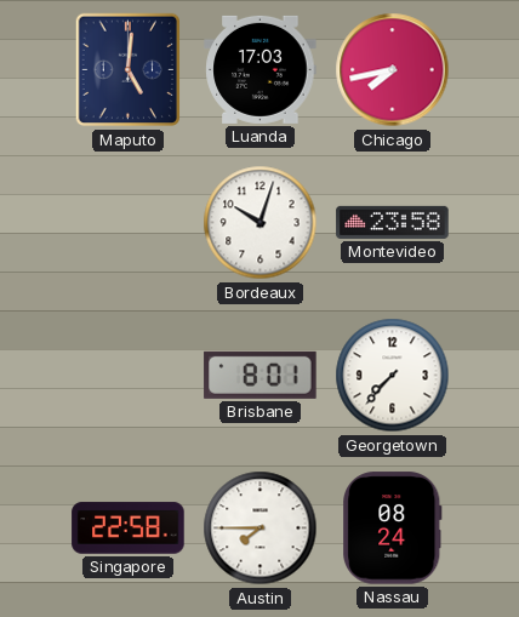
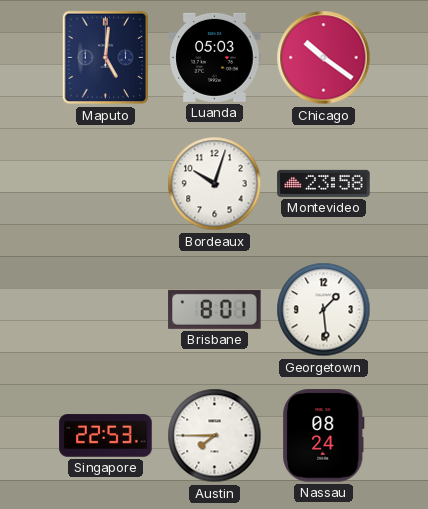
Luanda: 17:03 -> 05:03 (215, 57)
Chicago: 7:43 -> 10:21 (324, 58)
Georgetown: 7:37 -> 1:29 (324, 310)
Singapore: 22:58 -> 22:53 (106, 436)
